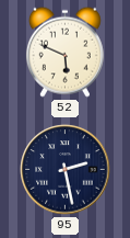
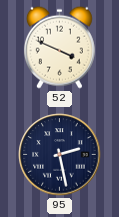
52: 5:49 -> 3:49 (59, 47)
